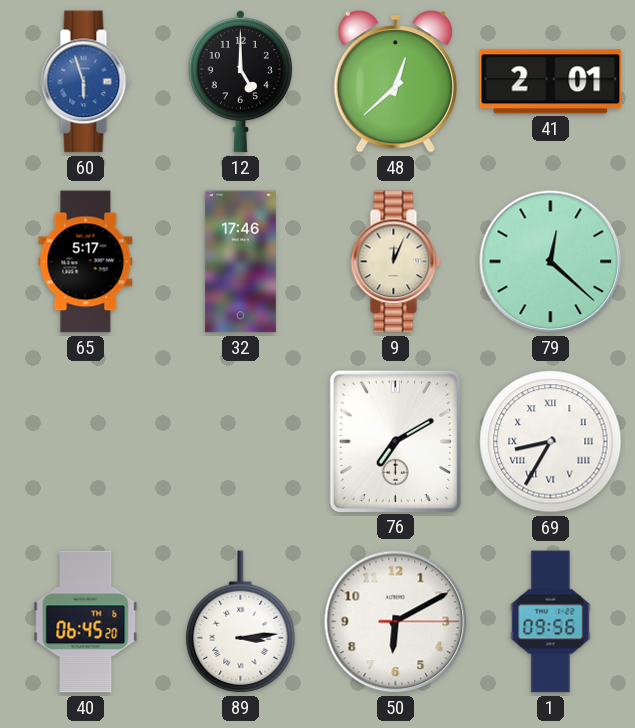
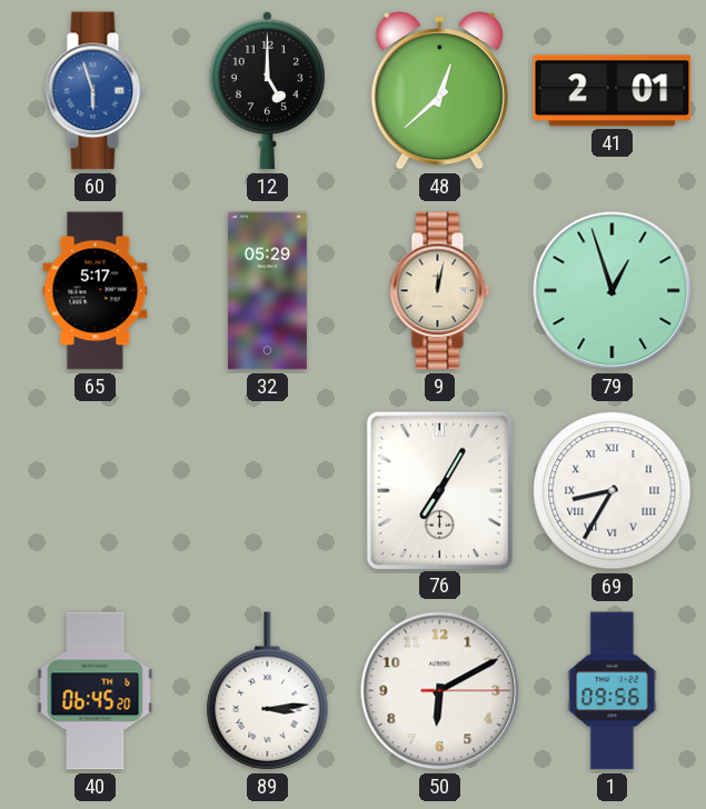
32: 17:46 -> 05:29 (267, 291)
9: 12:04 -> 12:02 (440, 291)
79: 12:22 -> 12:57 (613, 291)
76: 7:10 -> 7:05 (439, 490)
